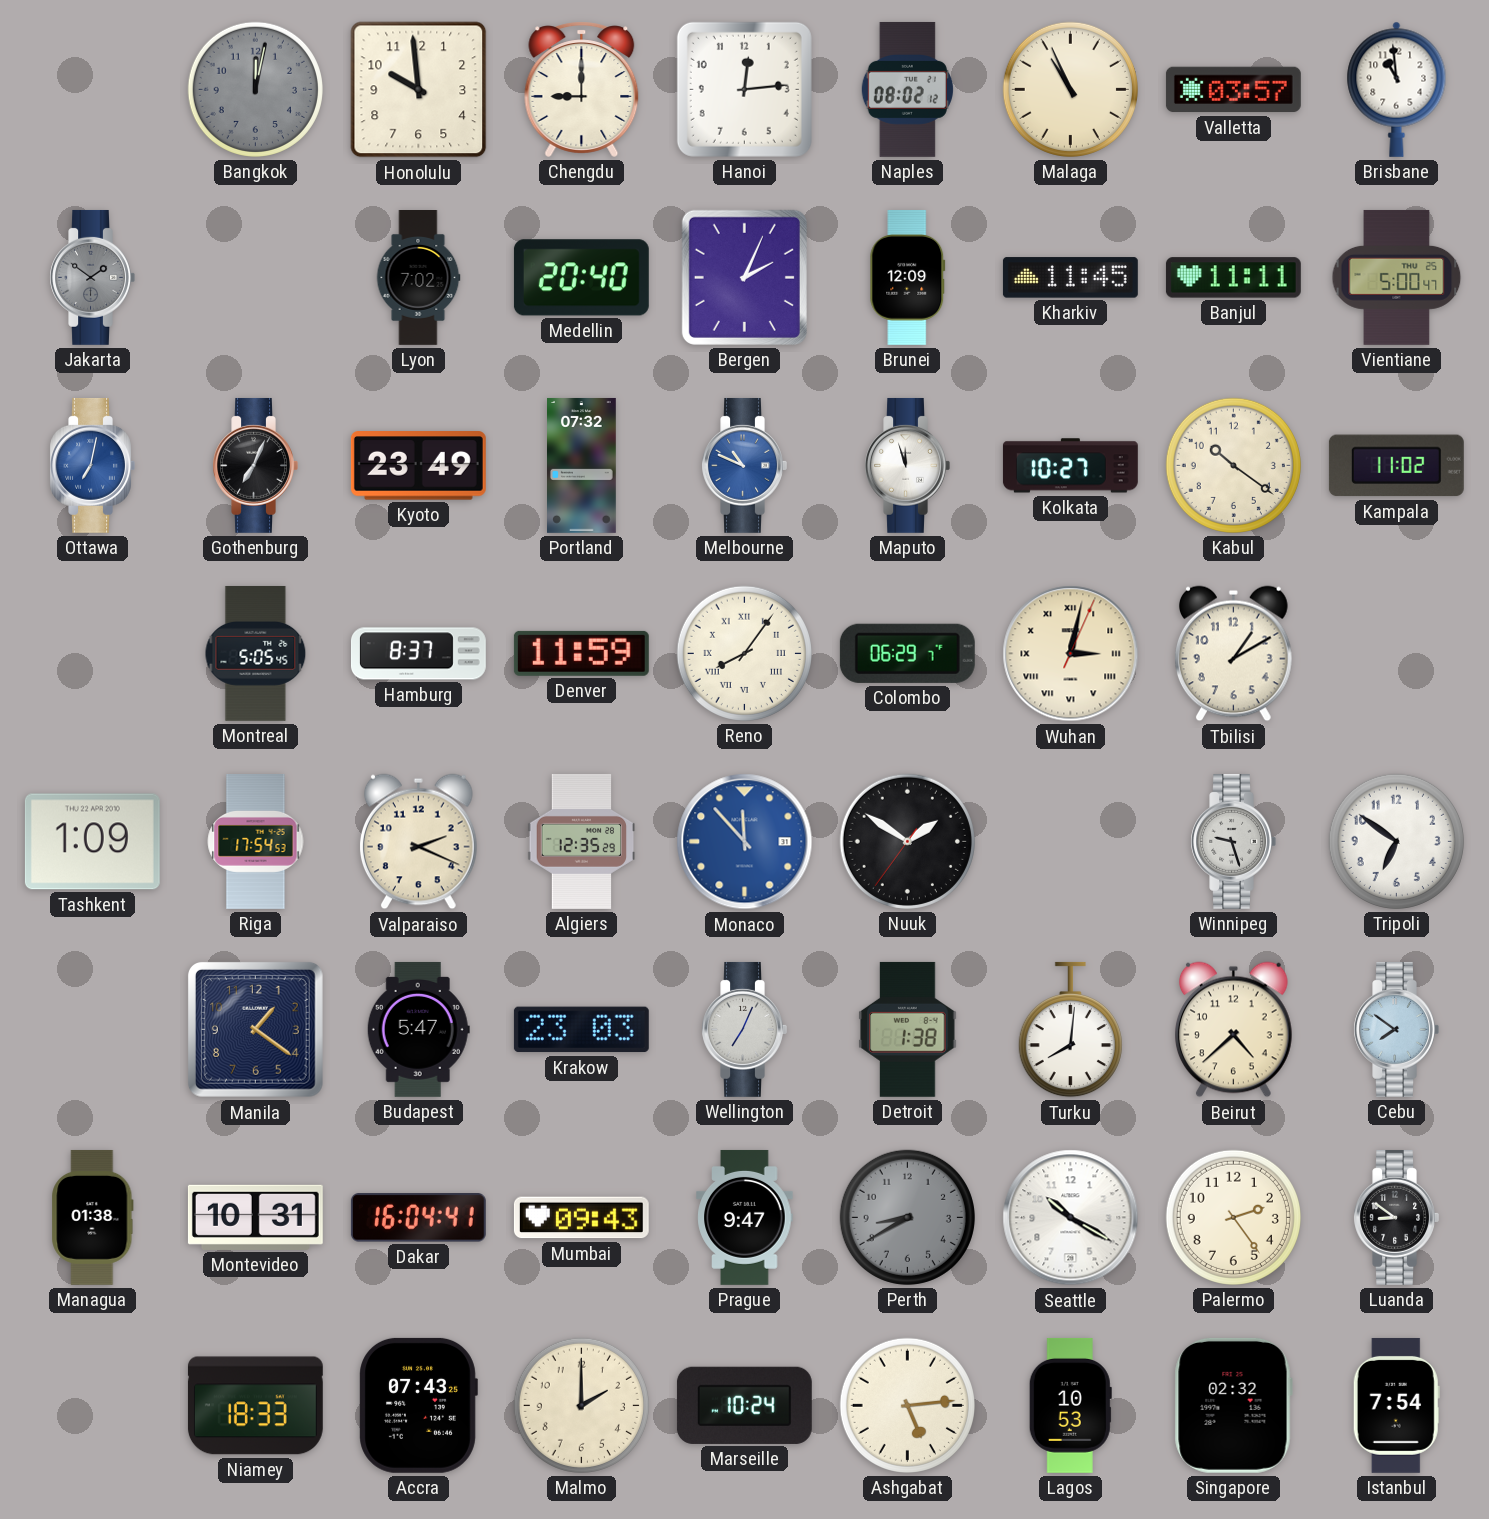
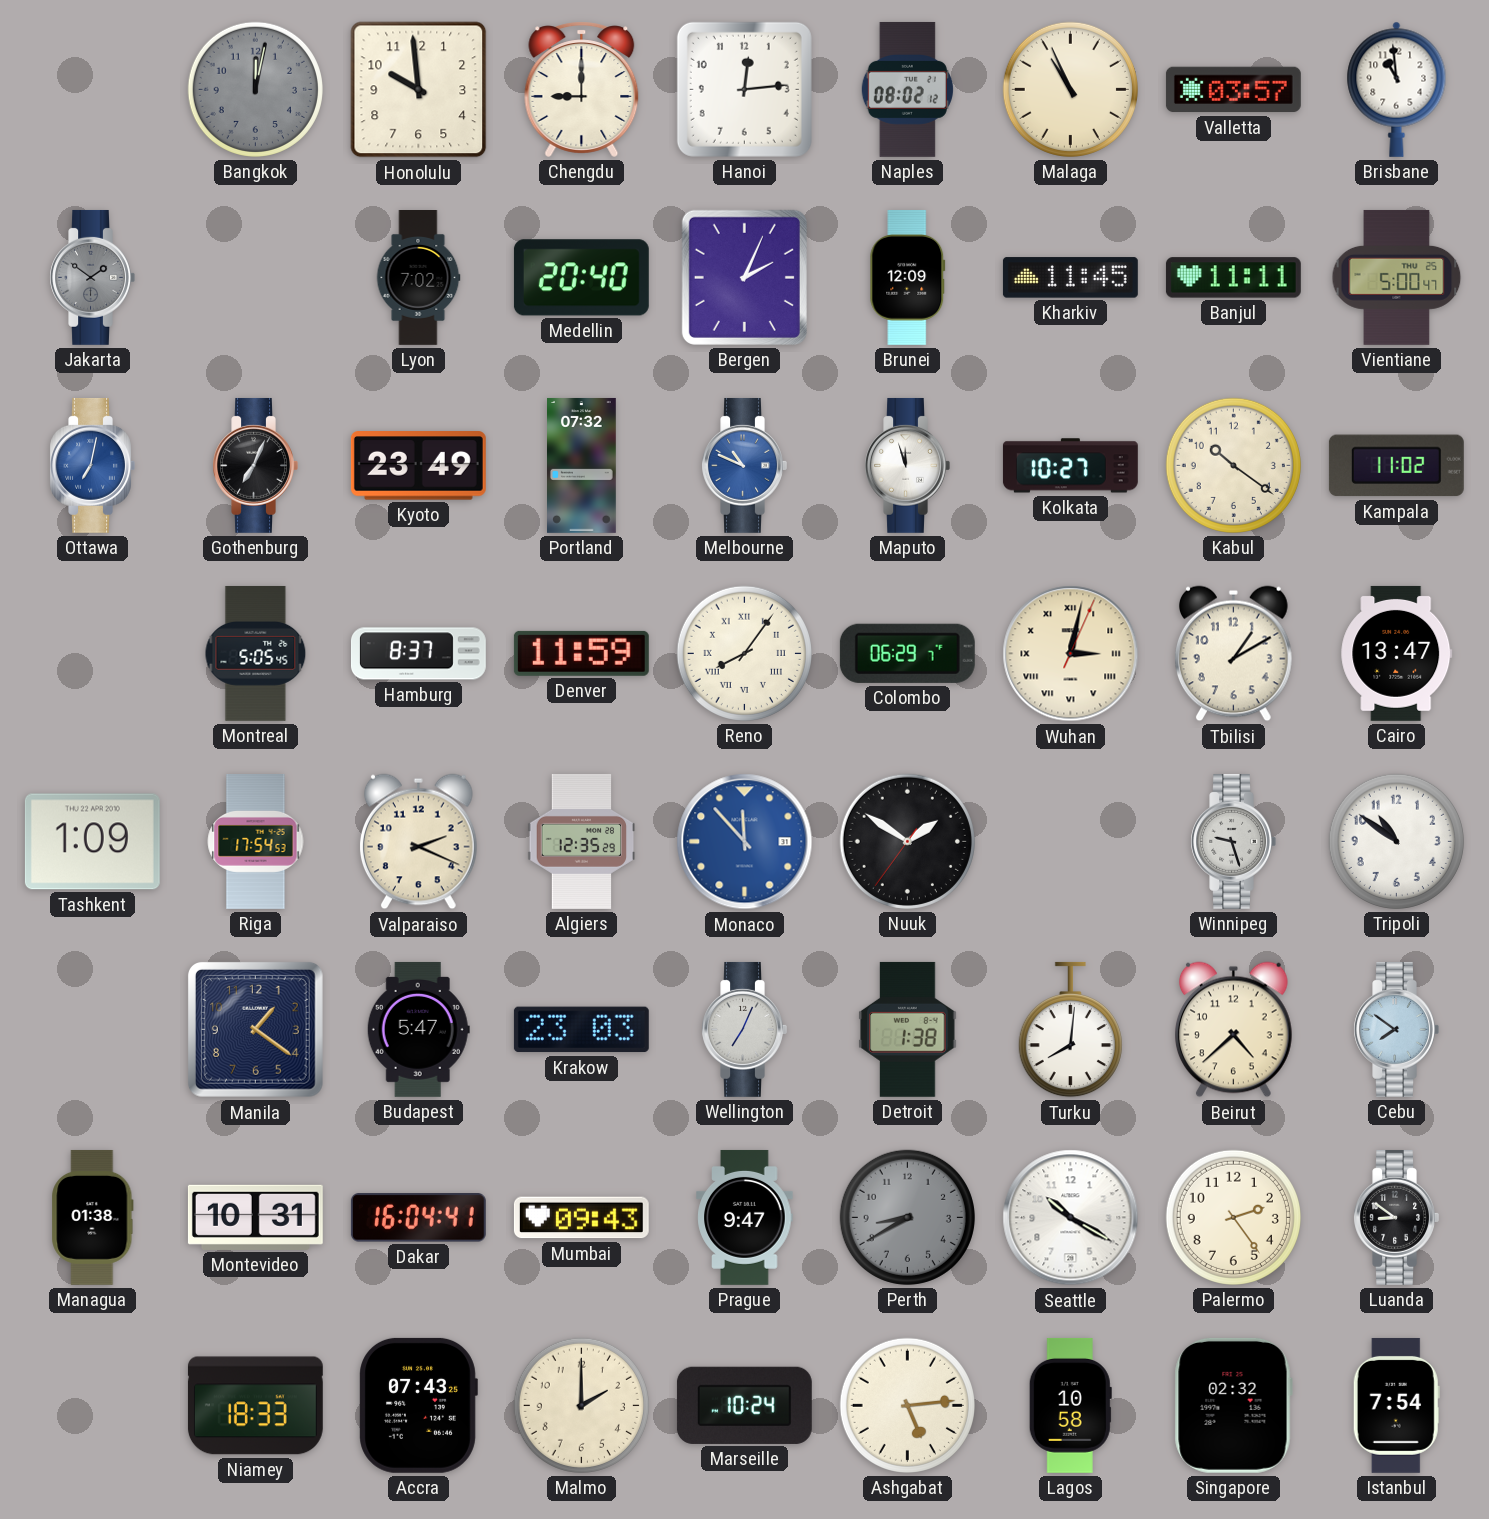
Cairo: none -> 13:47 (1397, 653)
Tripoli: 6:51 -> 10:51 (1396, 841)
Lagos: 10:53 -> 10:58 (1070, 1405)
